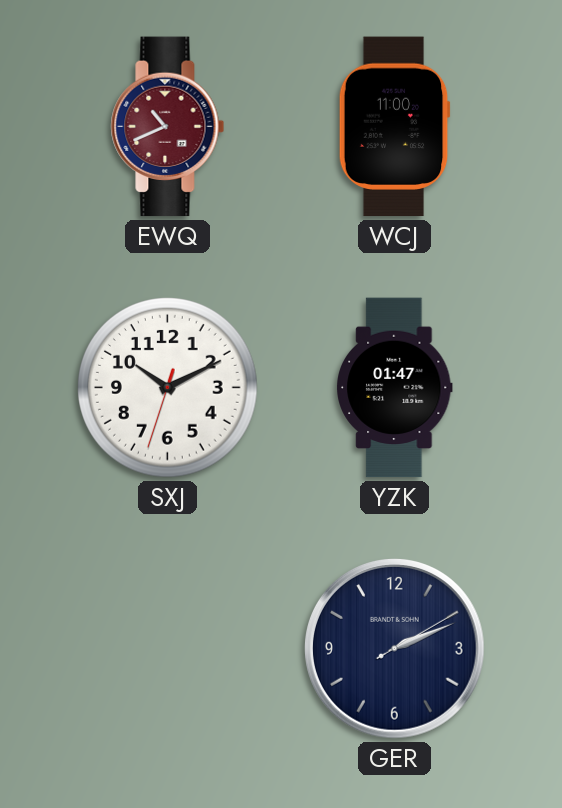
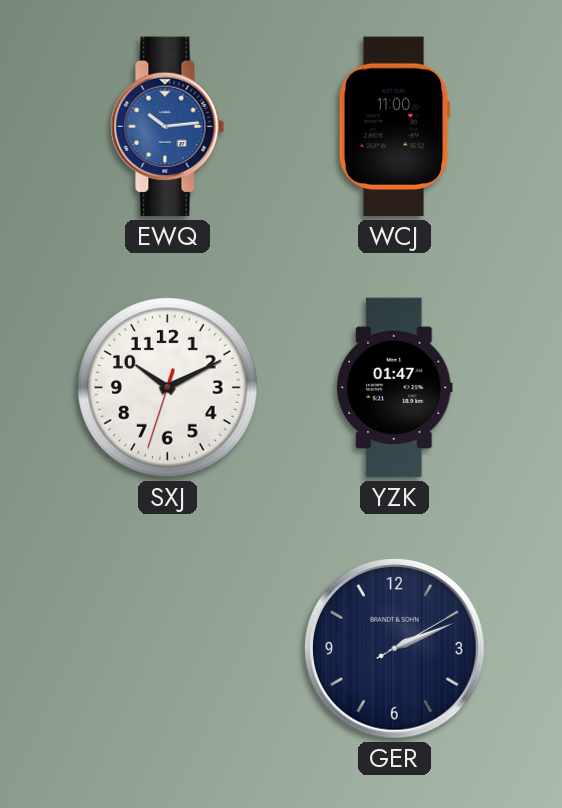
EWQ: 10:41 -> 10:14 (168, 127)
EWQ dial: burgundy -> blue (168, 127)
